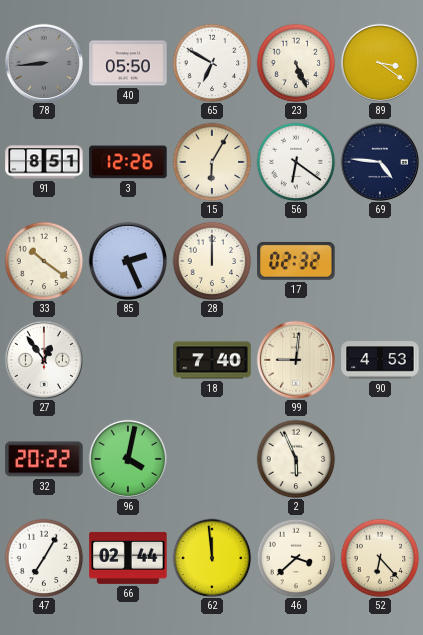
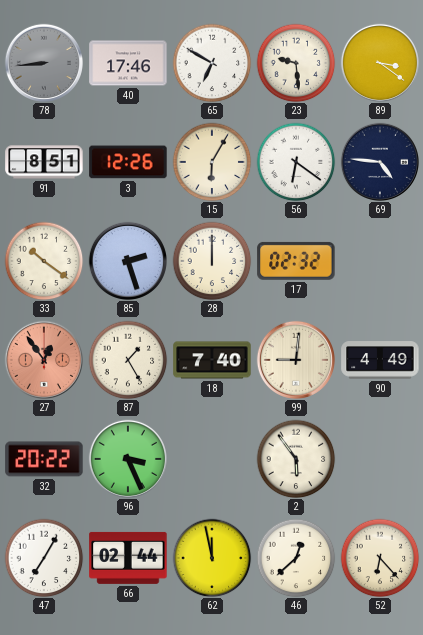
40: 05:50 -> 17:46 (128, 63)
23: 5:26 -> 9:29 (296, 63)
85: 2:26 -> 2:27 (128, 261)
27 dial: white -> salmon (44, 360)
87: none -> 1:25 (128, 360)
90: 4:53 -> 4:49 (380, 360)
96: 4:02 -> 3:26 (128, 459)
2: 5:56 -> 5:54 (296, 459)
62: 11:59 -> 11:58 (212, 558)
46: 3:38 -> 12:38 (296, 558)
